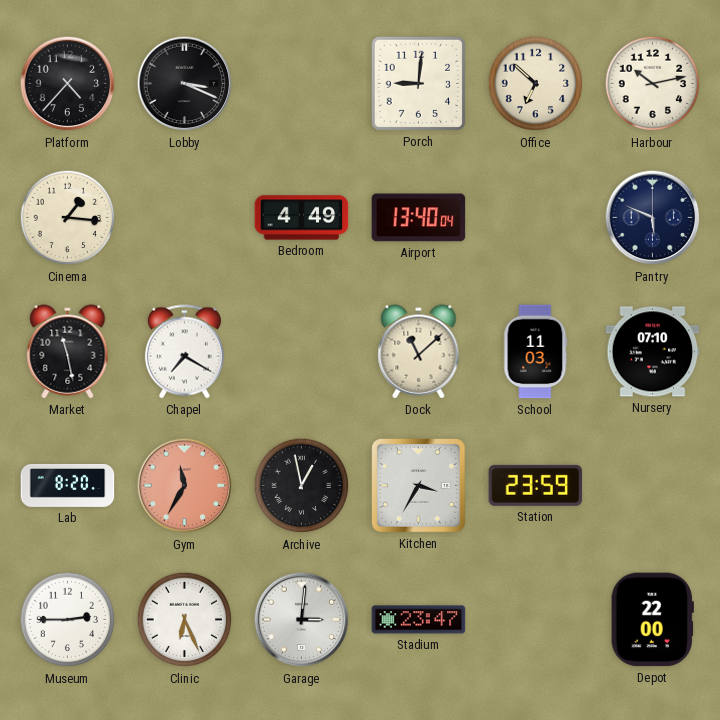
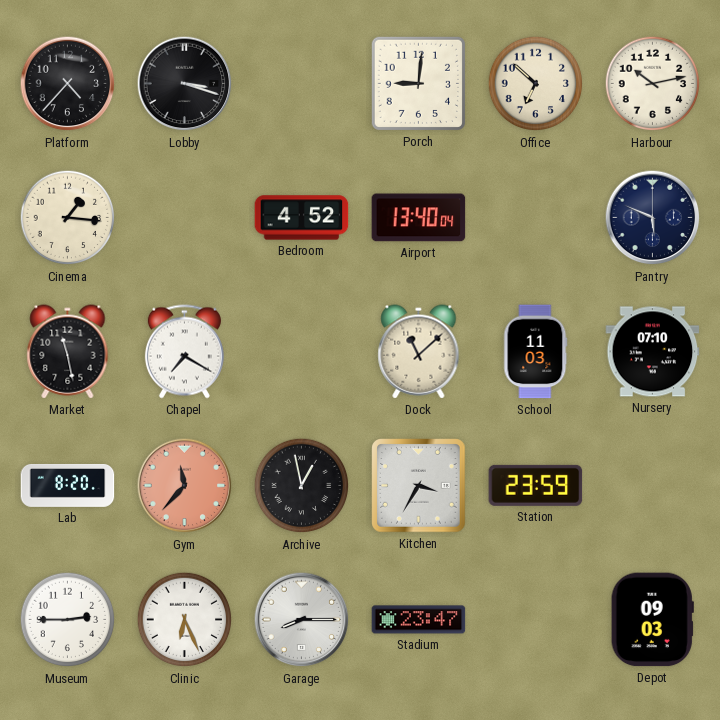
Lobby: 3:19 -> 3:18 (185, 84)
Bedroom: 4:49 -> 4:52 (302, 218)
Gym: 11:35 -> 11:37 (185, 486)
Garage: 3:01 -> 8:15 (302, 620)
Depot: 22:00 -> 09:03 (652, 620)
